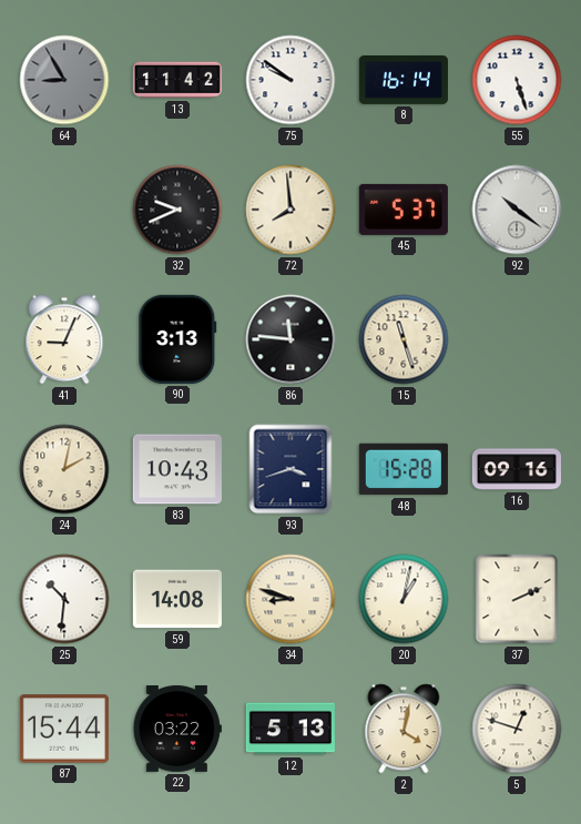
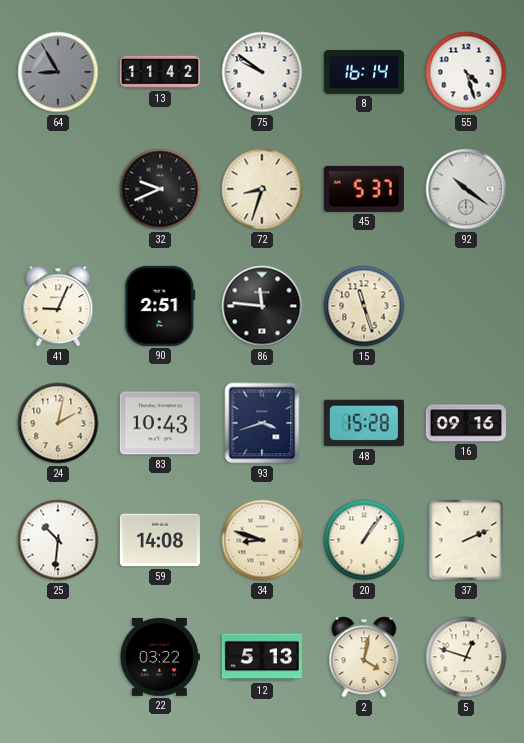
55: 5:27 -> 4:27 (466, 72)
72: 7:59 -> 8:33 (262, 189)
90: 3:13 -> 2:51 (160, 306)
20: 1:02 -> 1:06 (364, 540)
87: 15:44 -> none (64, 729)
